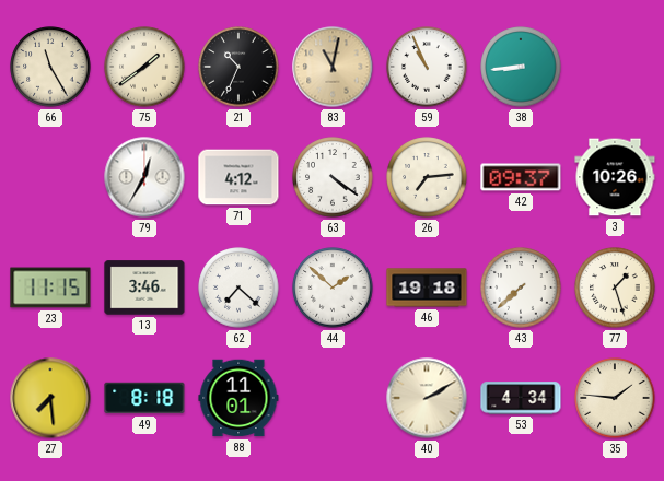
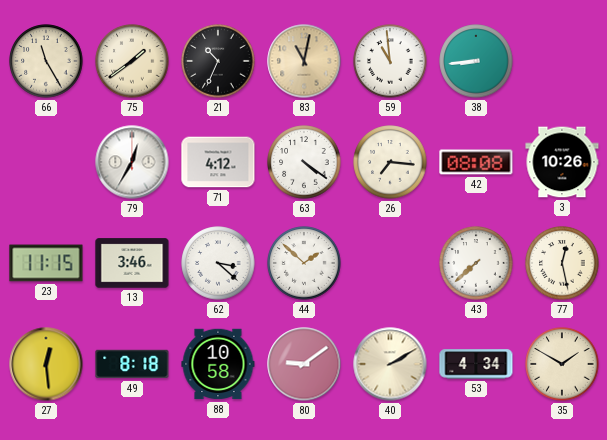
59: 10:56 -> 10:59 (390, 61)
26: 7:14 -> 7:16 (390, 162)
42: 09:37 -> 08:08 (476, 162)
62: 7:22 -> 3:22 (218, 263)
46: 19:18 -> none (427, 288)
77: 1:27 -> 12:28 (562, 263)
27: 7:29 -> 12:29 (46, 364)
88: 11:01 -> 10:58 (218, 364)
80: none -> 9:09 (304, 364)
35: 1:46 -> 1:50 (562, 364)
